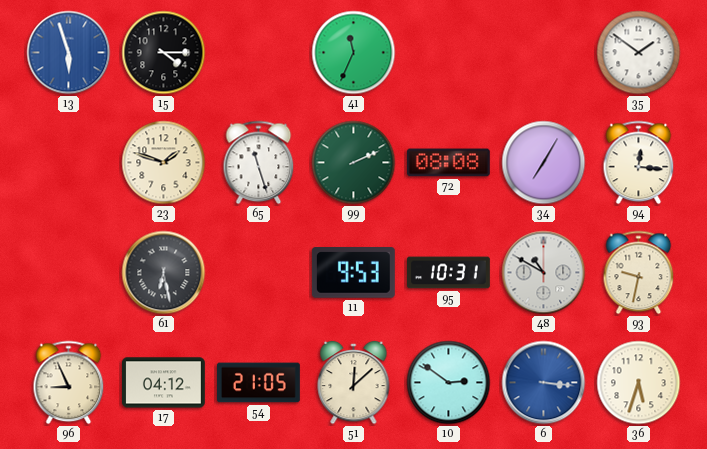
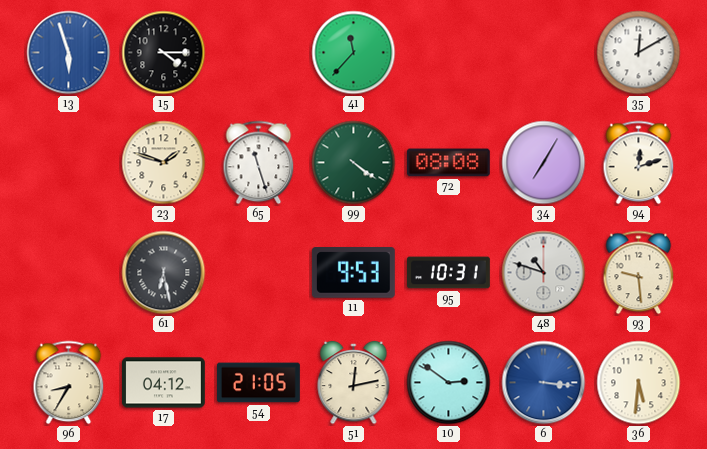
41: 11:34 -> 11:37 (354, 53)
35: 1:51 -> 12:10 (639, 53)
99: 2:11 -> 4:21 (354, 163)
94: 12:16 -> 12:12 (639, 163)
48: 10:50 -> 10:48 (544, 273)
93: 9:32 -> 9:29 (639, 273)
96: 8:56 -> 8:35 (69, 383)
51: 12:08 -> 12:13 (354, 383)
36: 5:33 -> 5:31 (639, 383)
